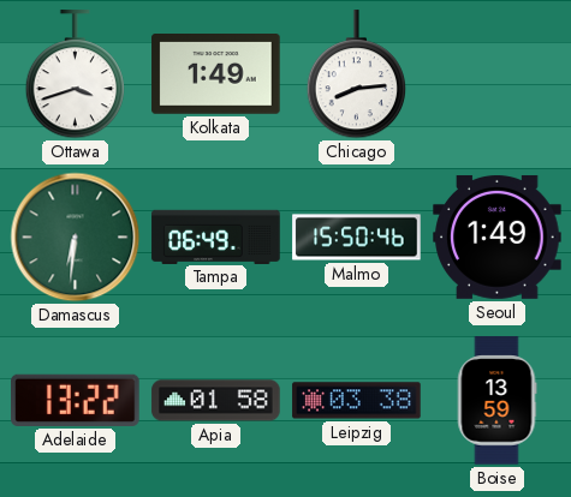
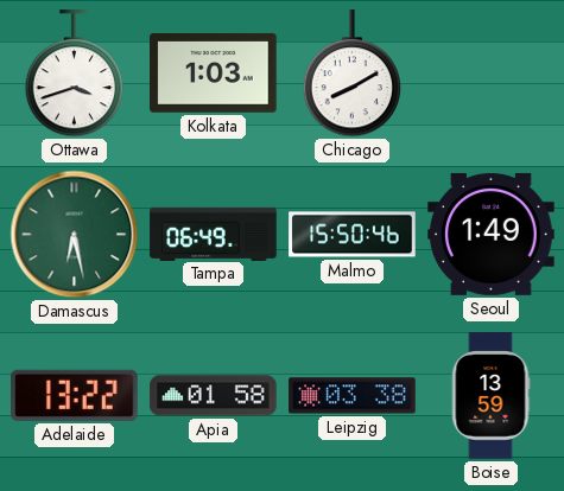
Kolkata: 1:49 -> 1:03 (214, 74)
Chicago: 8:14 -> 8:10 (351, 74)
Damascus: 6:31 -> 6:28 (75, 235)
